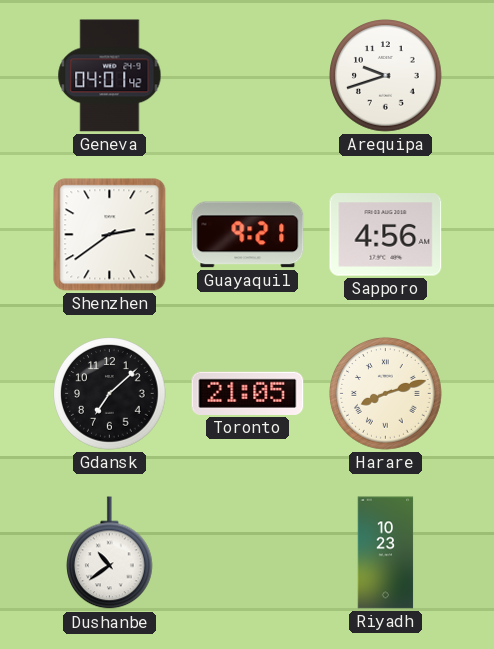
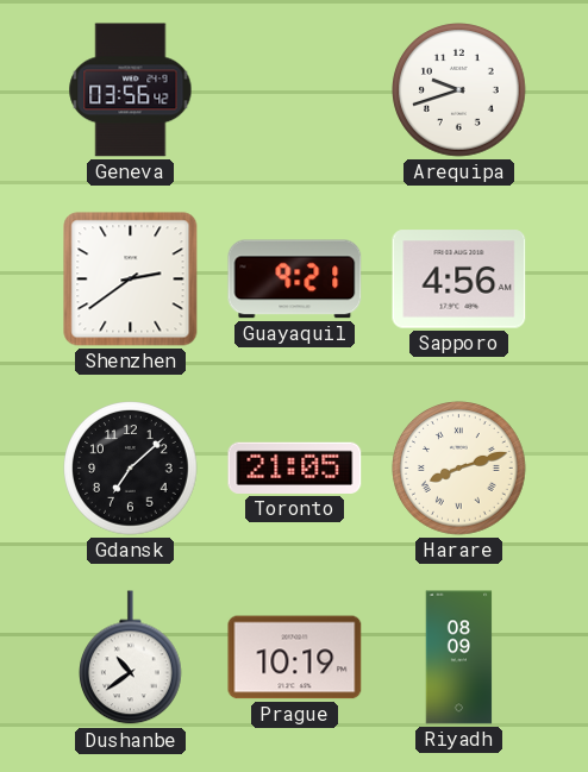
Geneva: 04:01 -> 03:56 (131, 90)
Prague: none -> 10:19 (295, 658)
Riyadh: 10:23 -> 08:09 (459, 658)
